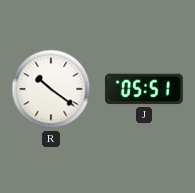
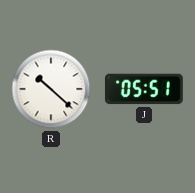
R: 10:21 -> 10:22 (51, 89)
